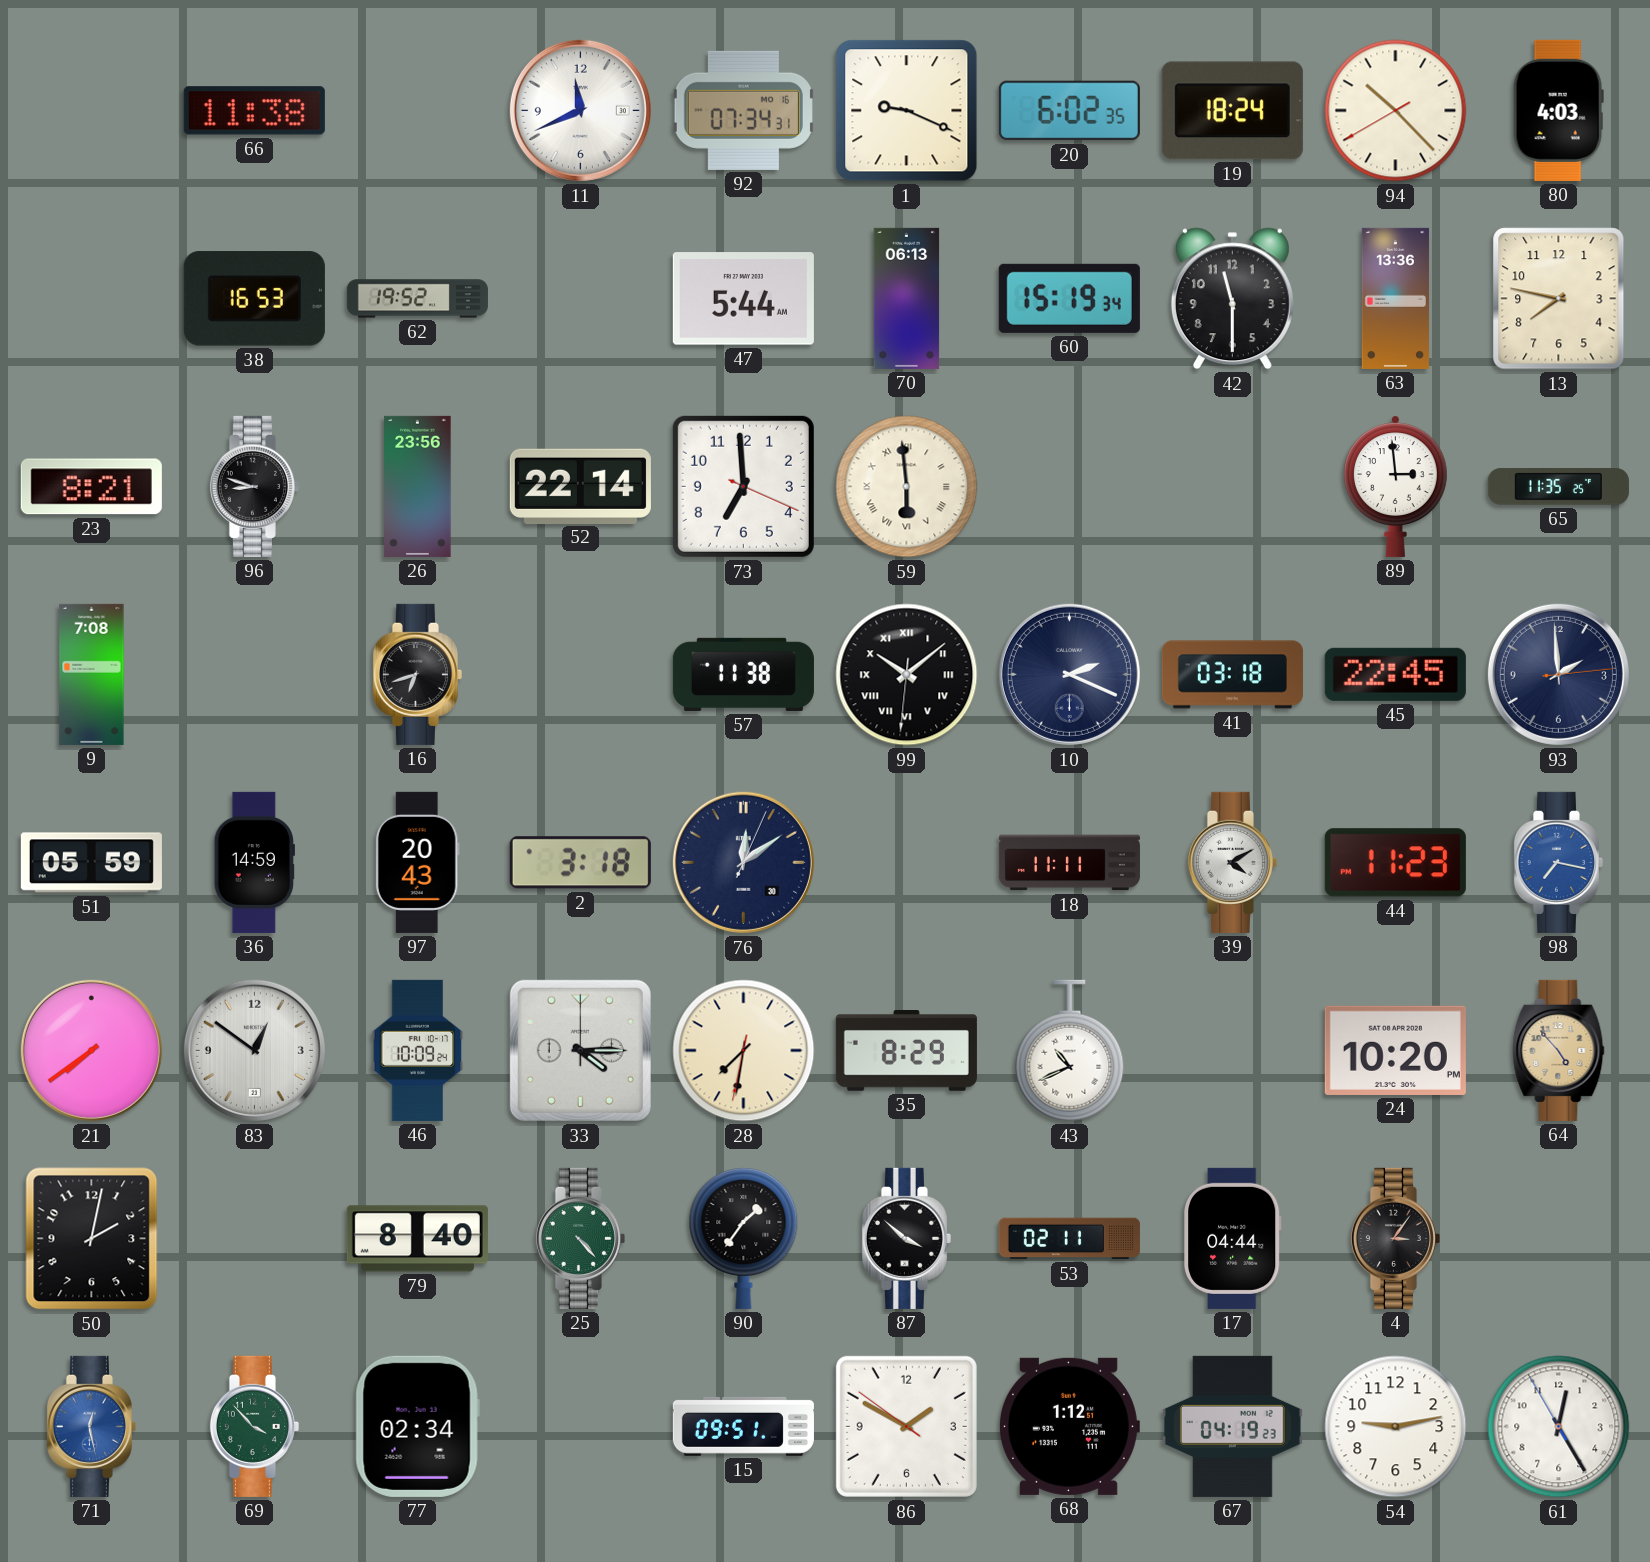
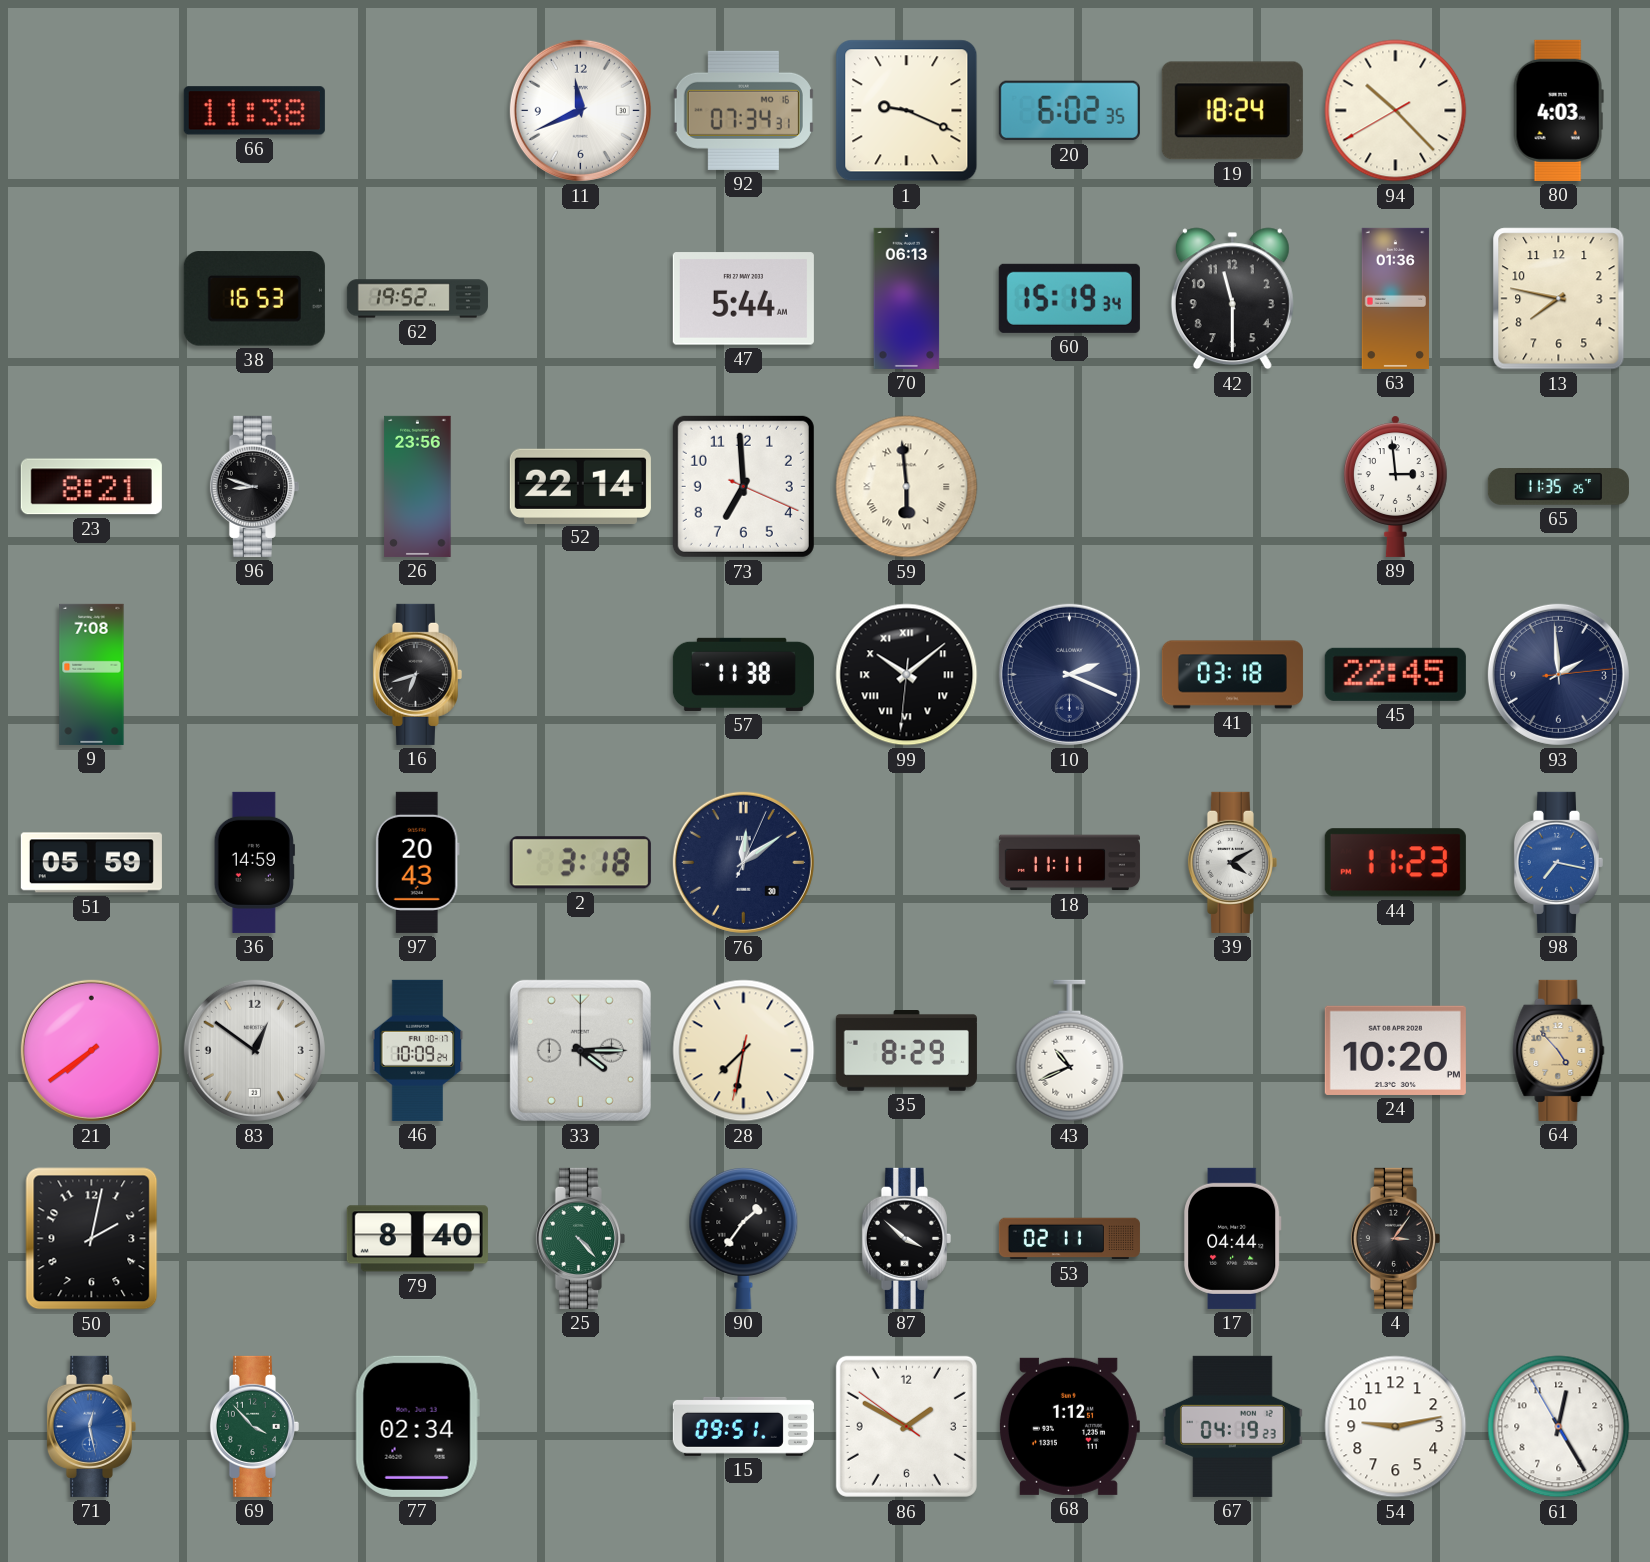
63: 13:36 -> 01:36 (1395, 298)
